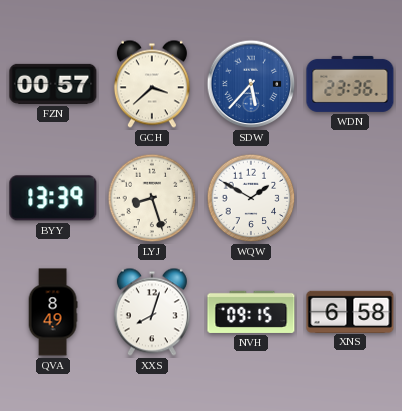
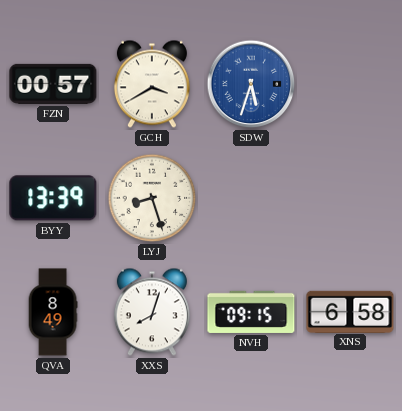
GCH: 3:38 -> 3:40 (152, 84)
SDW: 5:37 -> 5:33 (251, 84)
WDN: 23:36 -> none (350, 84)
WQW: 1:50 -> none (251, 198)
